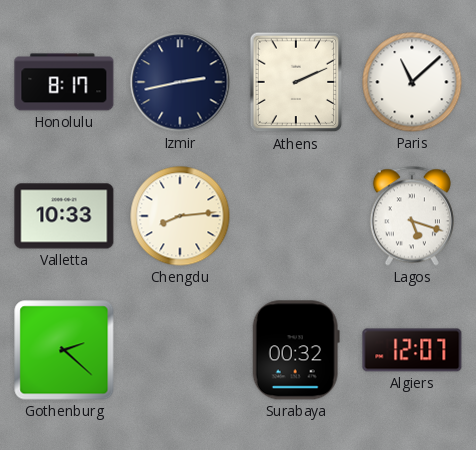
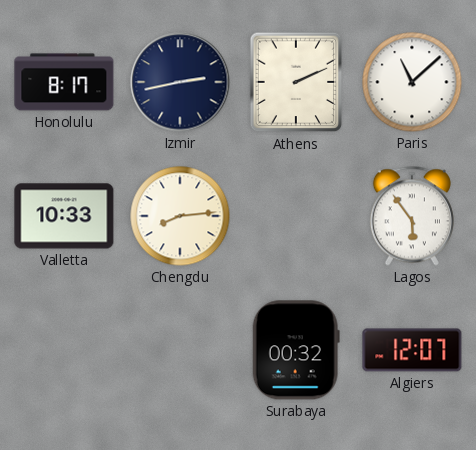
Lagos: 5:18 -> 5:54 (412, 216)
Gothenburg: 2:22 -> none (64, 350)
